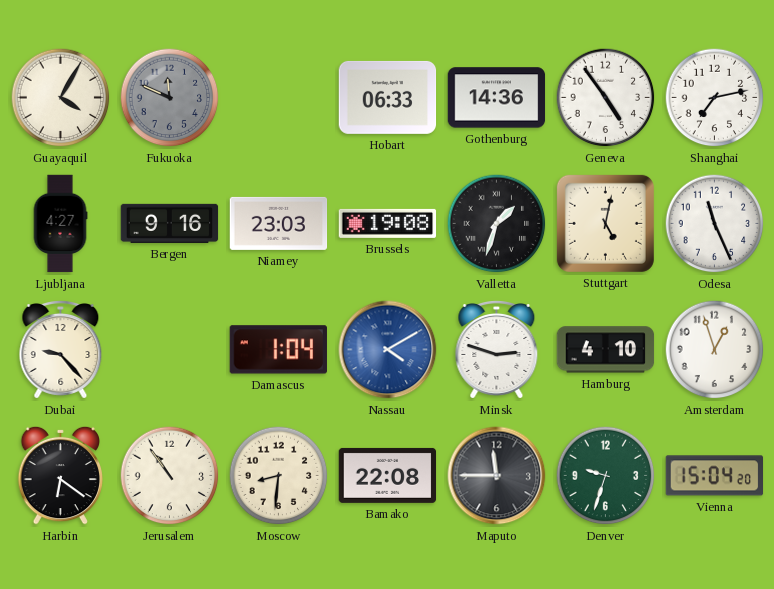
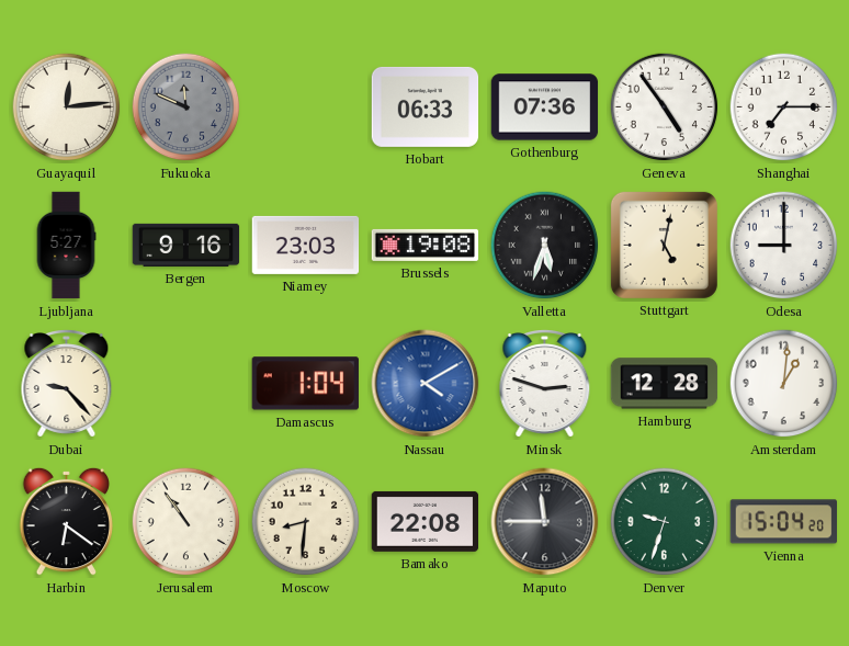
Guayaquil: 4:05 -> 12:14 (67, 107)
Gothenburg: 14:36 -> 07:36 (545, 107)
Shanghai: 7:13 -> 7:15 (784, 107)
Ljubljana: 4:27 -> 5:27 (66, 246)
Valletta: 1:33 -> 5:33 (545, 246)
Odesa: 11:26 -> 9:00 (784, 246)
Hamburg: 4:10 -> 12:28 (665, 384)
Amsterdam: 12:57 -> 1:01 (784, 384)
